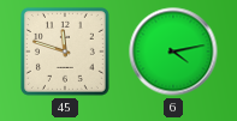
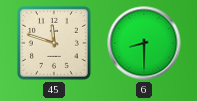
6: 4:13 -> 8:30 (144, 43)
